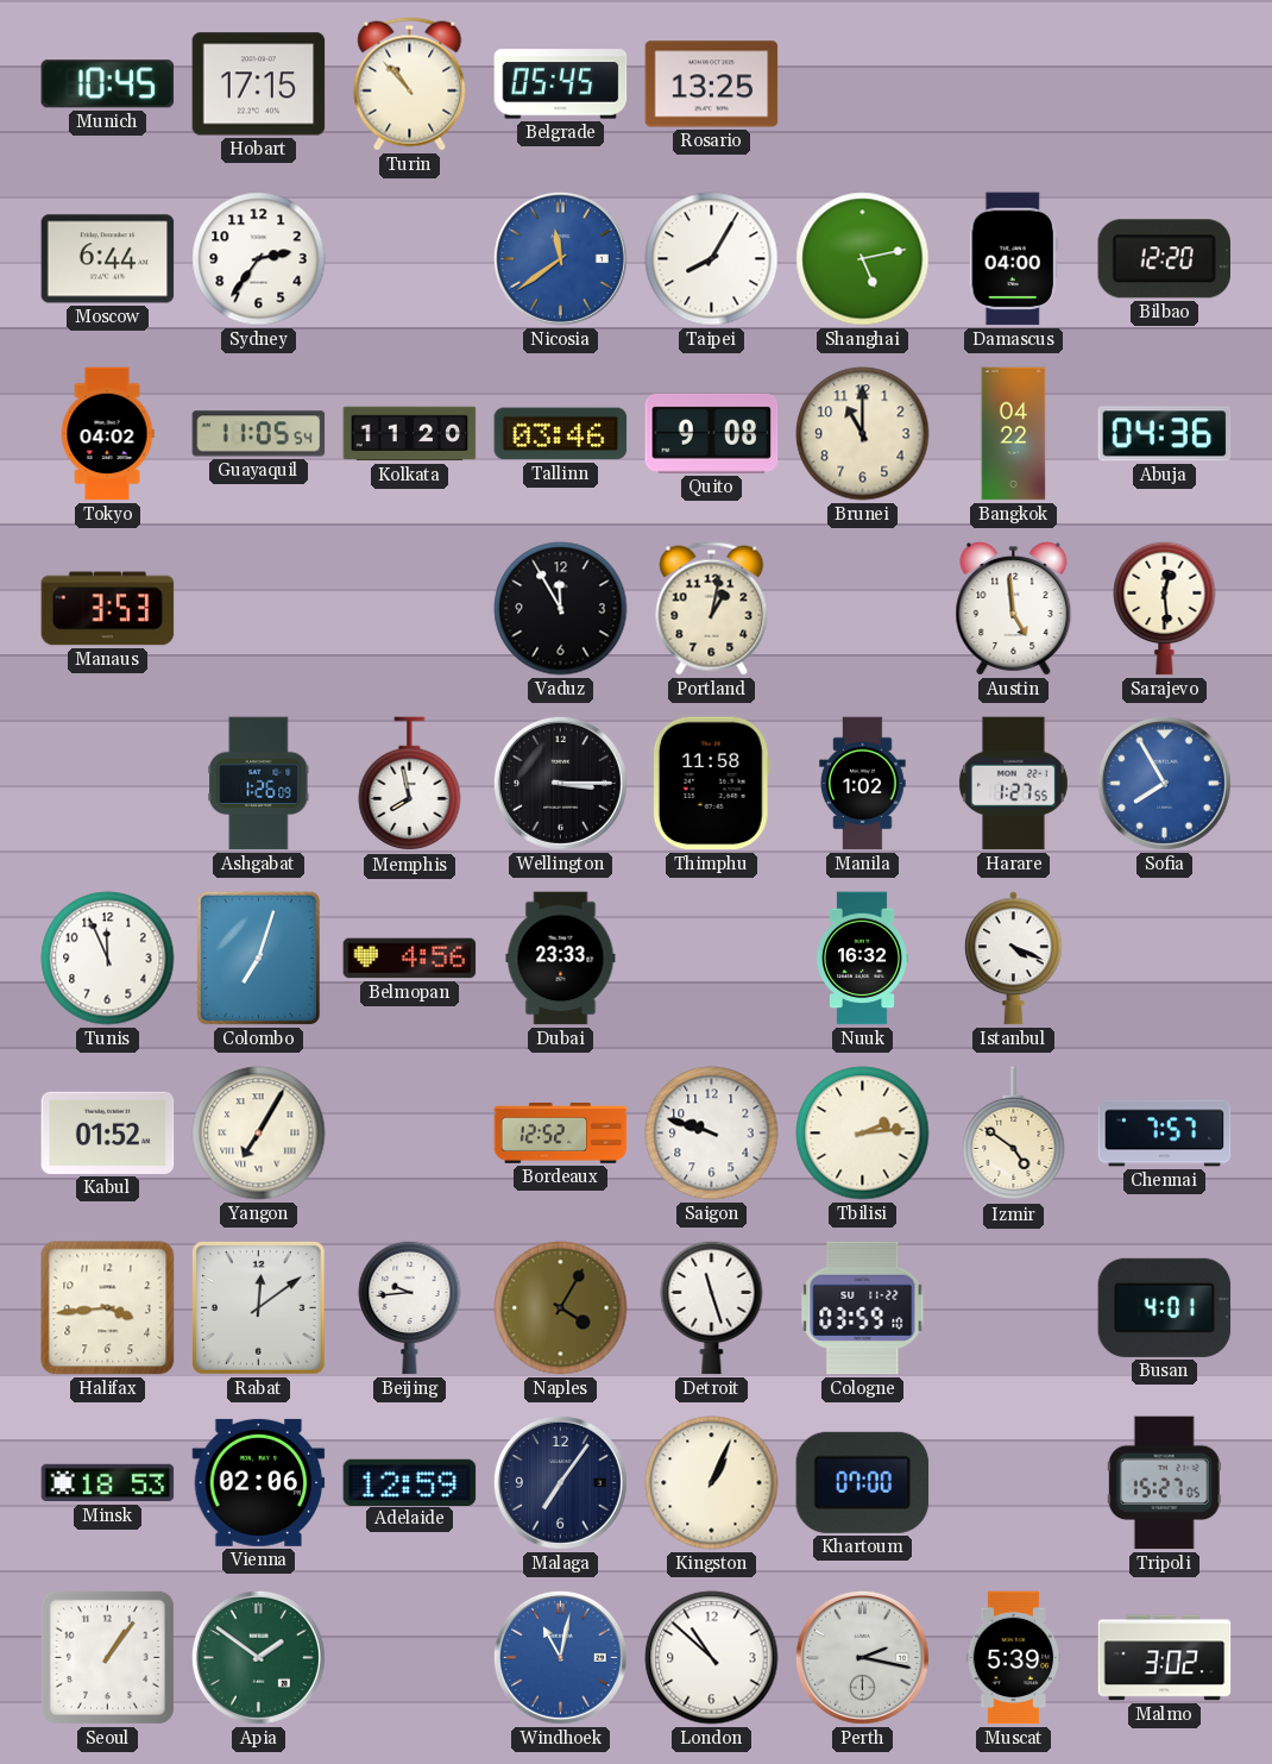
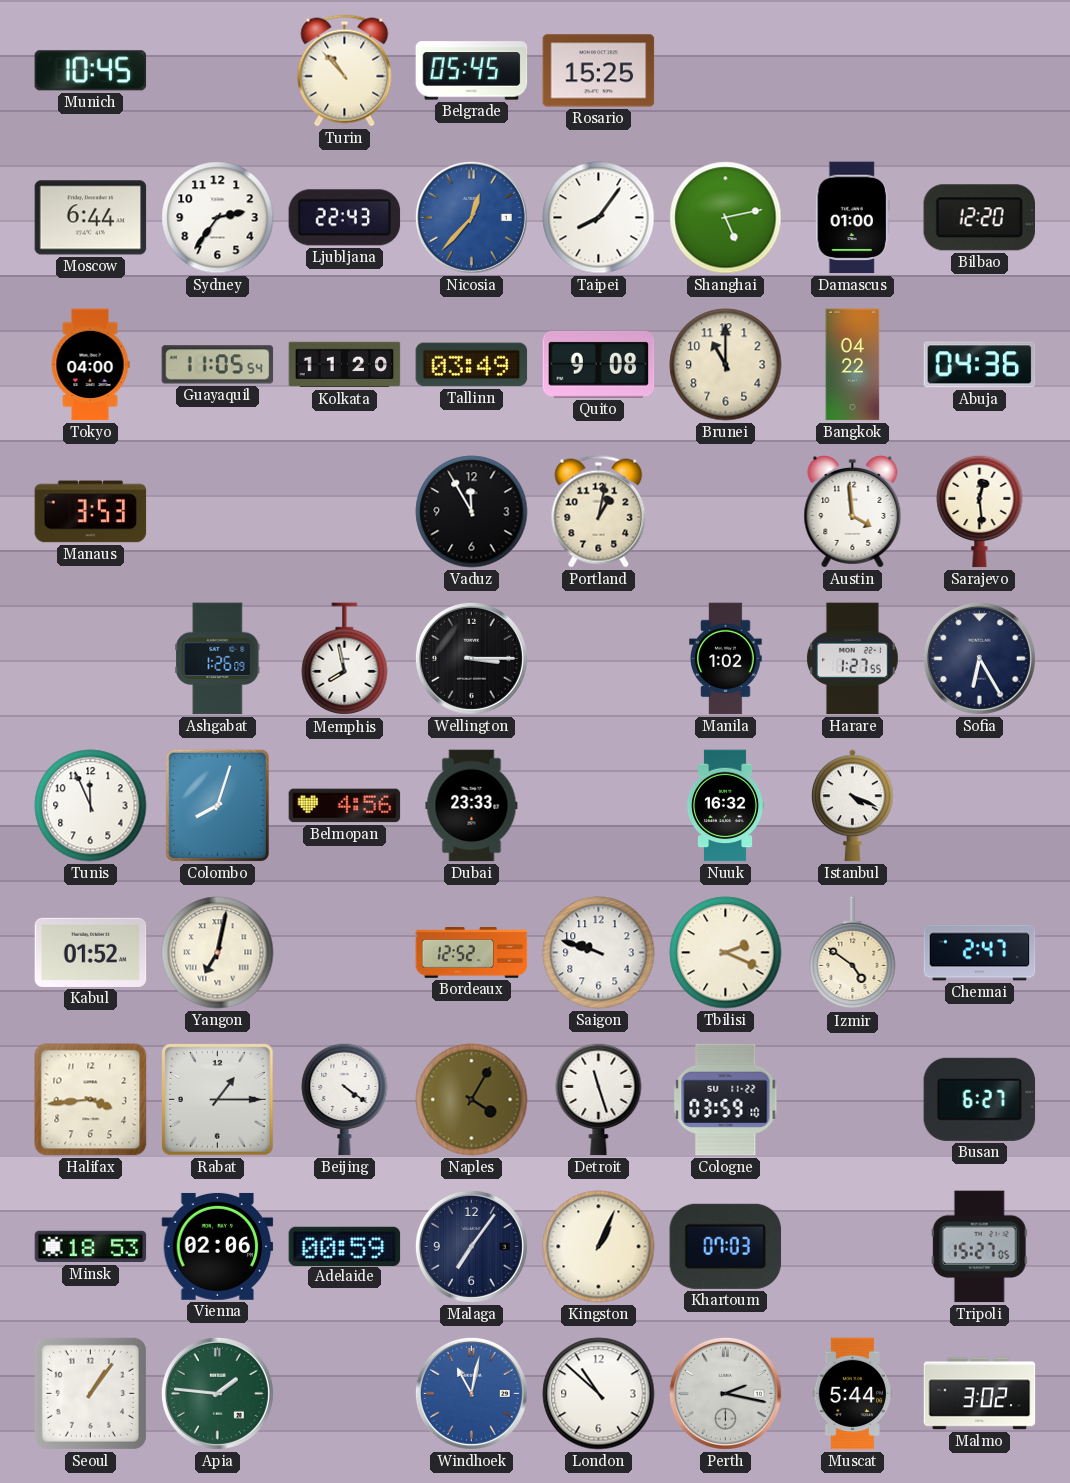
Hobart: 17:15 -> none (259, 84)
Rosario: 13:25 -> 15:25 (599, 71)
Ljubljana: none -> 22:43 (345, 218)
Nicosia: 11:39 -> 12:37 (471, 217)
Taipei: 8:05 -> 8:06 (599, 218)
Damascus: 04:00 -> 01:00 (852, 218)
Tokyo: 04:02 -> 04:00 (90, 365)
Tallinn: 03:46 -> 03:49 (472, 365)
Austin: 4:59 -> 3:59 (853, 511)
Thimphu: 11:58 -> none (711, 784)
Sofia: 7:55 -> 6:25 (979, 658)
Sofia dial: blue -> navy (979, 658)
Colombo: 7:03 -> 8:03 (217, 805)
Yangon: 7:05 -> 7:02 (218, 953)
Tbilisi: 2:14 -> 2:19 (726, 953)
Chennai: 7:57 -> 2:47 (980, 953)
Rabat: 12:09 -> 1:15 (218, 1100)
Beijing: 9:44 -> 4:21 (345, 1099)
Busan: 4:01 -> 6:27 (980, 1099)
Adelaide: 12:59 -> 00:59 (345, 1246)
Khartoum: 07:00 -> 07:03 (726, 1246)
Apia: 1:51 -> 1:46 (217, 1393)
Muscat: 5:39 -> 5:44 (853, 1394)
